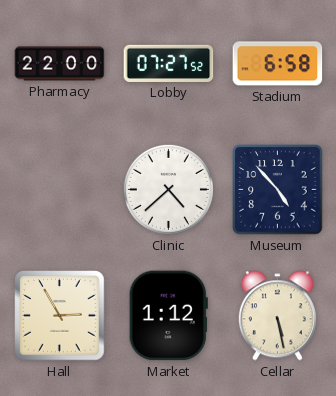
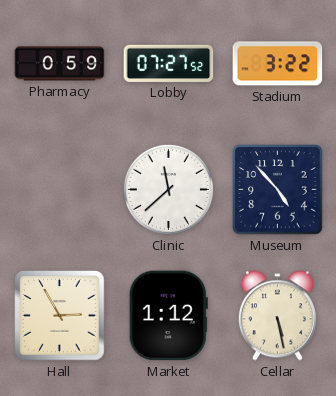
Pharmacy: 22:00 -> 0:59 (60, 64)
Stadium: 6:58 -> 3:22 (278, 64)
Clinic: 4:38 -> 11:38 (168, 189)
